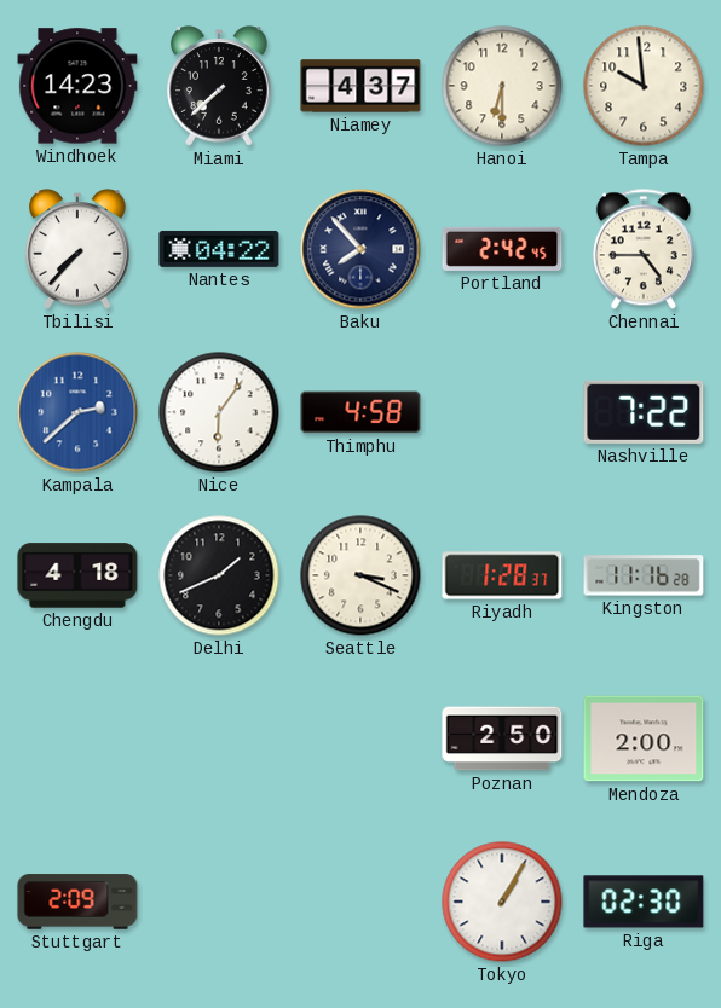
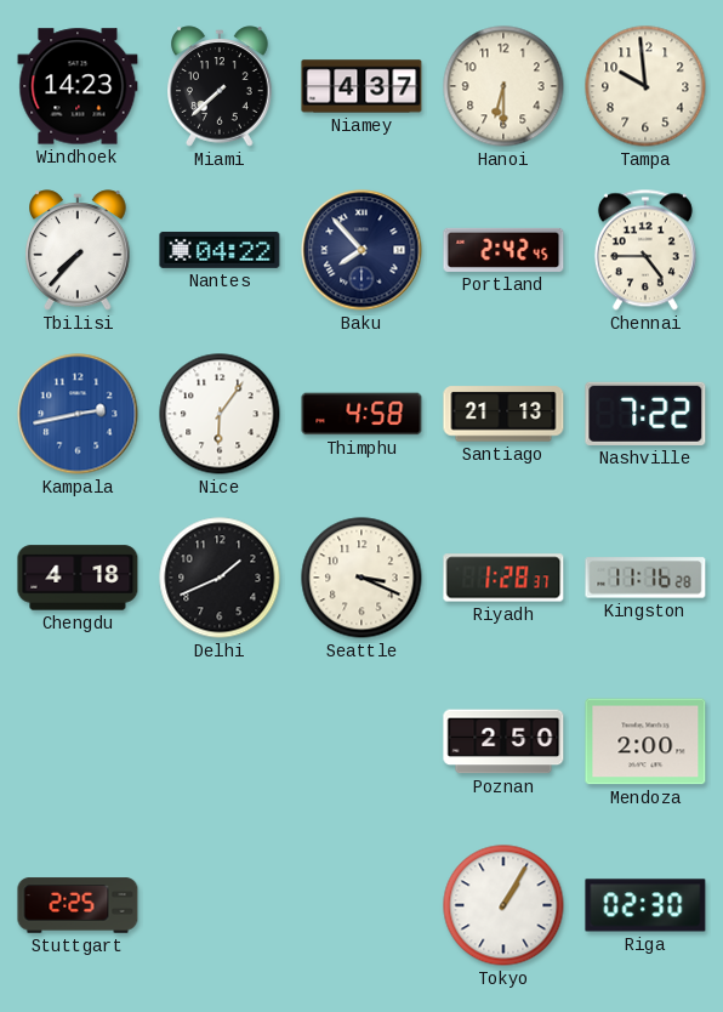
Kampala: 2:38 -> 2:43 (78, 414)
Santiago: none -> 21:13 (503, 414)
Stuttgart: 2:09 -> 2:25 (78, 905)
